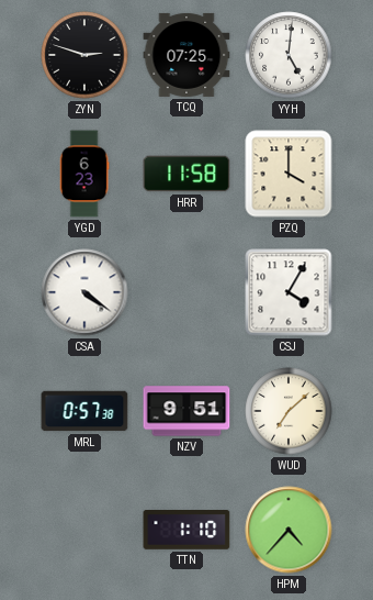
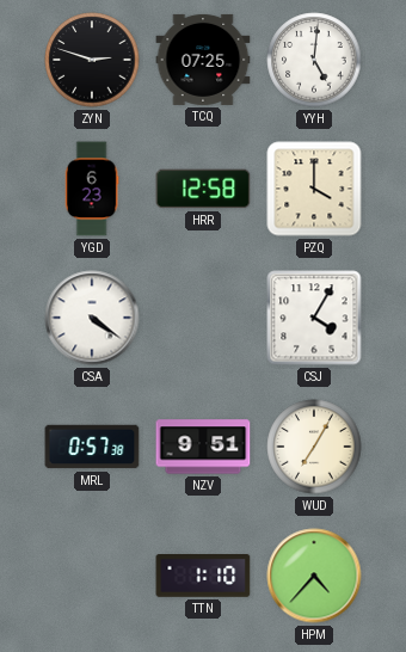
HRR: 11:58 -> 12:58 (203, 189)
WUD: 7:08 -> 7:05 (314, 447)
